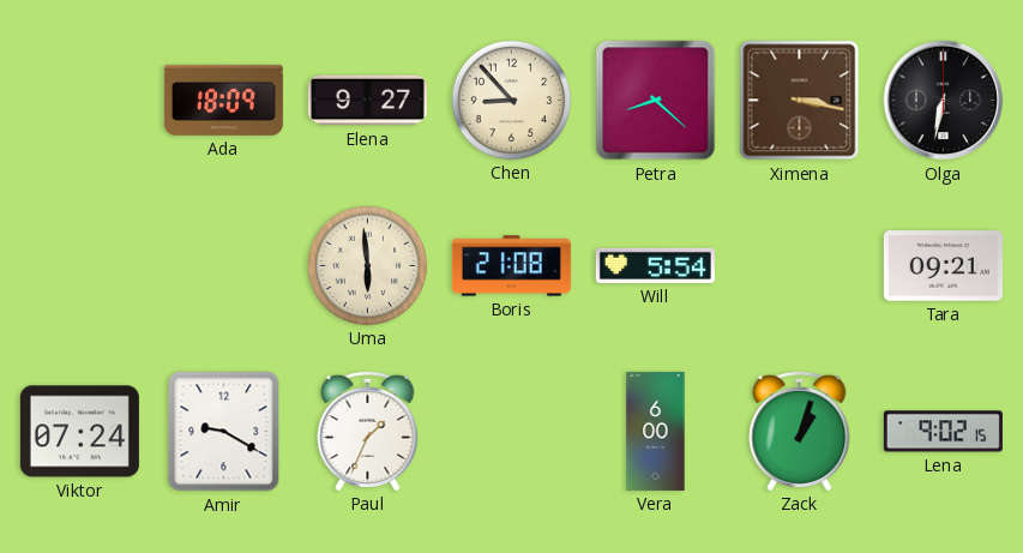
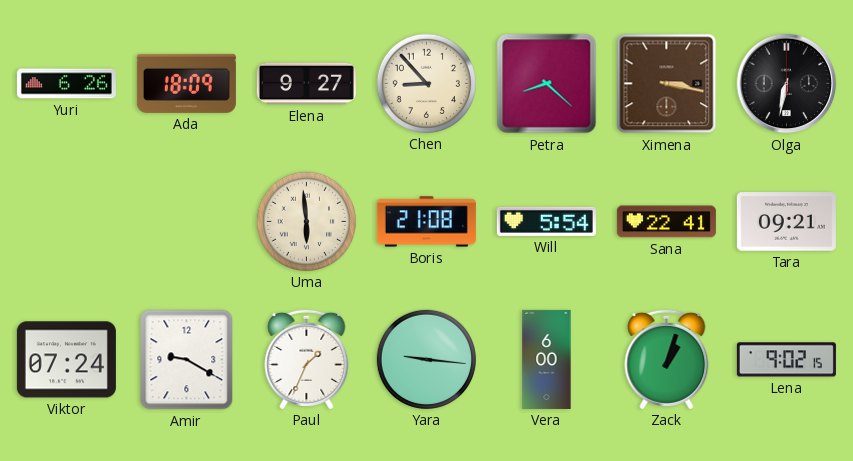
Yuri: none -> 6:26 (66, 84)
Sana: none -> 22:41 (666, 222)
Yara: none -> 9:16 (426, 359)
